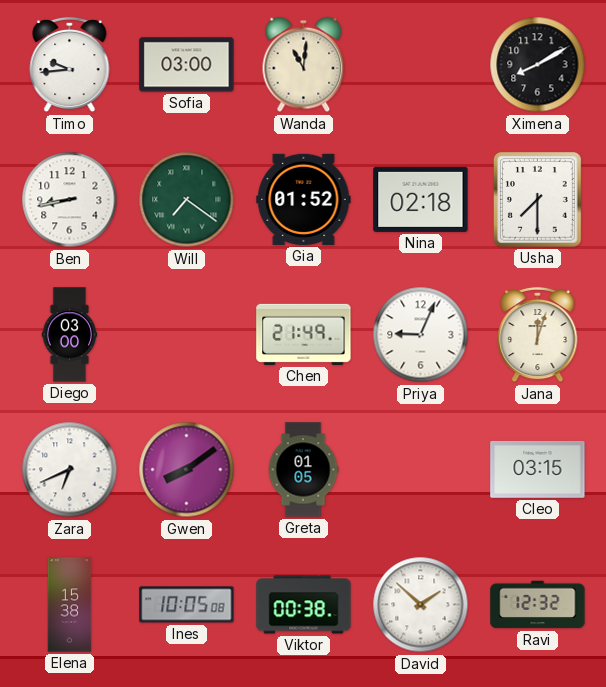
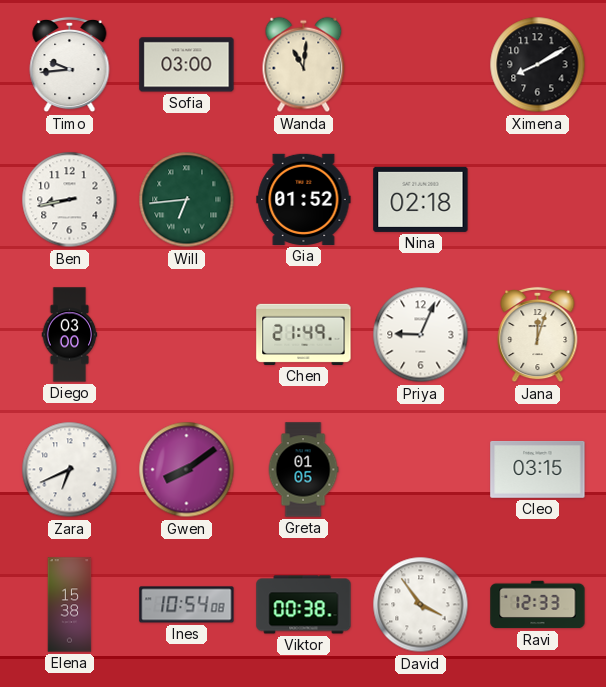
Will: 7:21 -> 6:44 (187, 200)
Usha: 7:30 -> none (538, 200)
Ines: 10:05 -> 10:54 (187, 605)
David: 1:52 -> 3:54 (421, 605)
Ravi: 12:32 -> 12:33 (538, 605)
